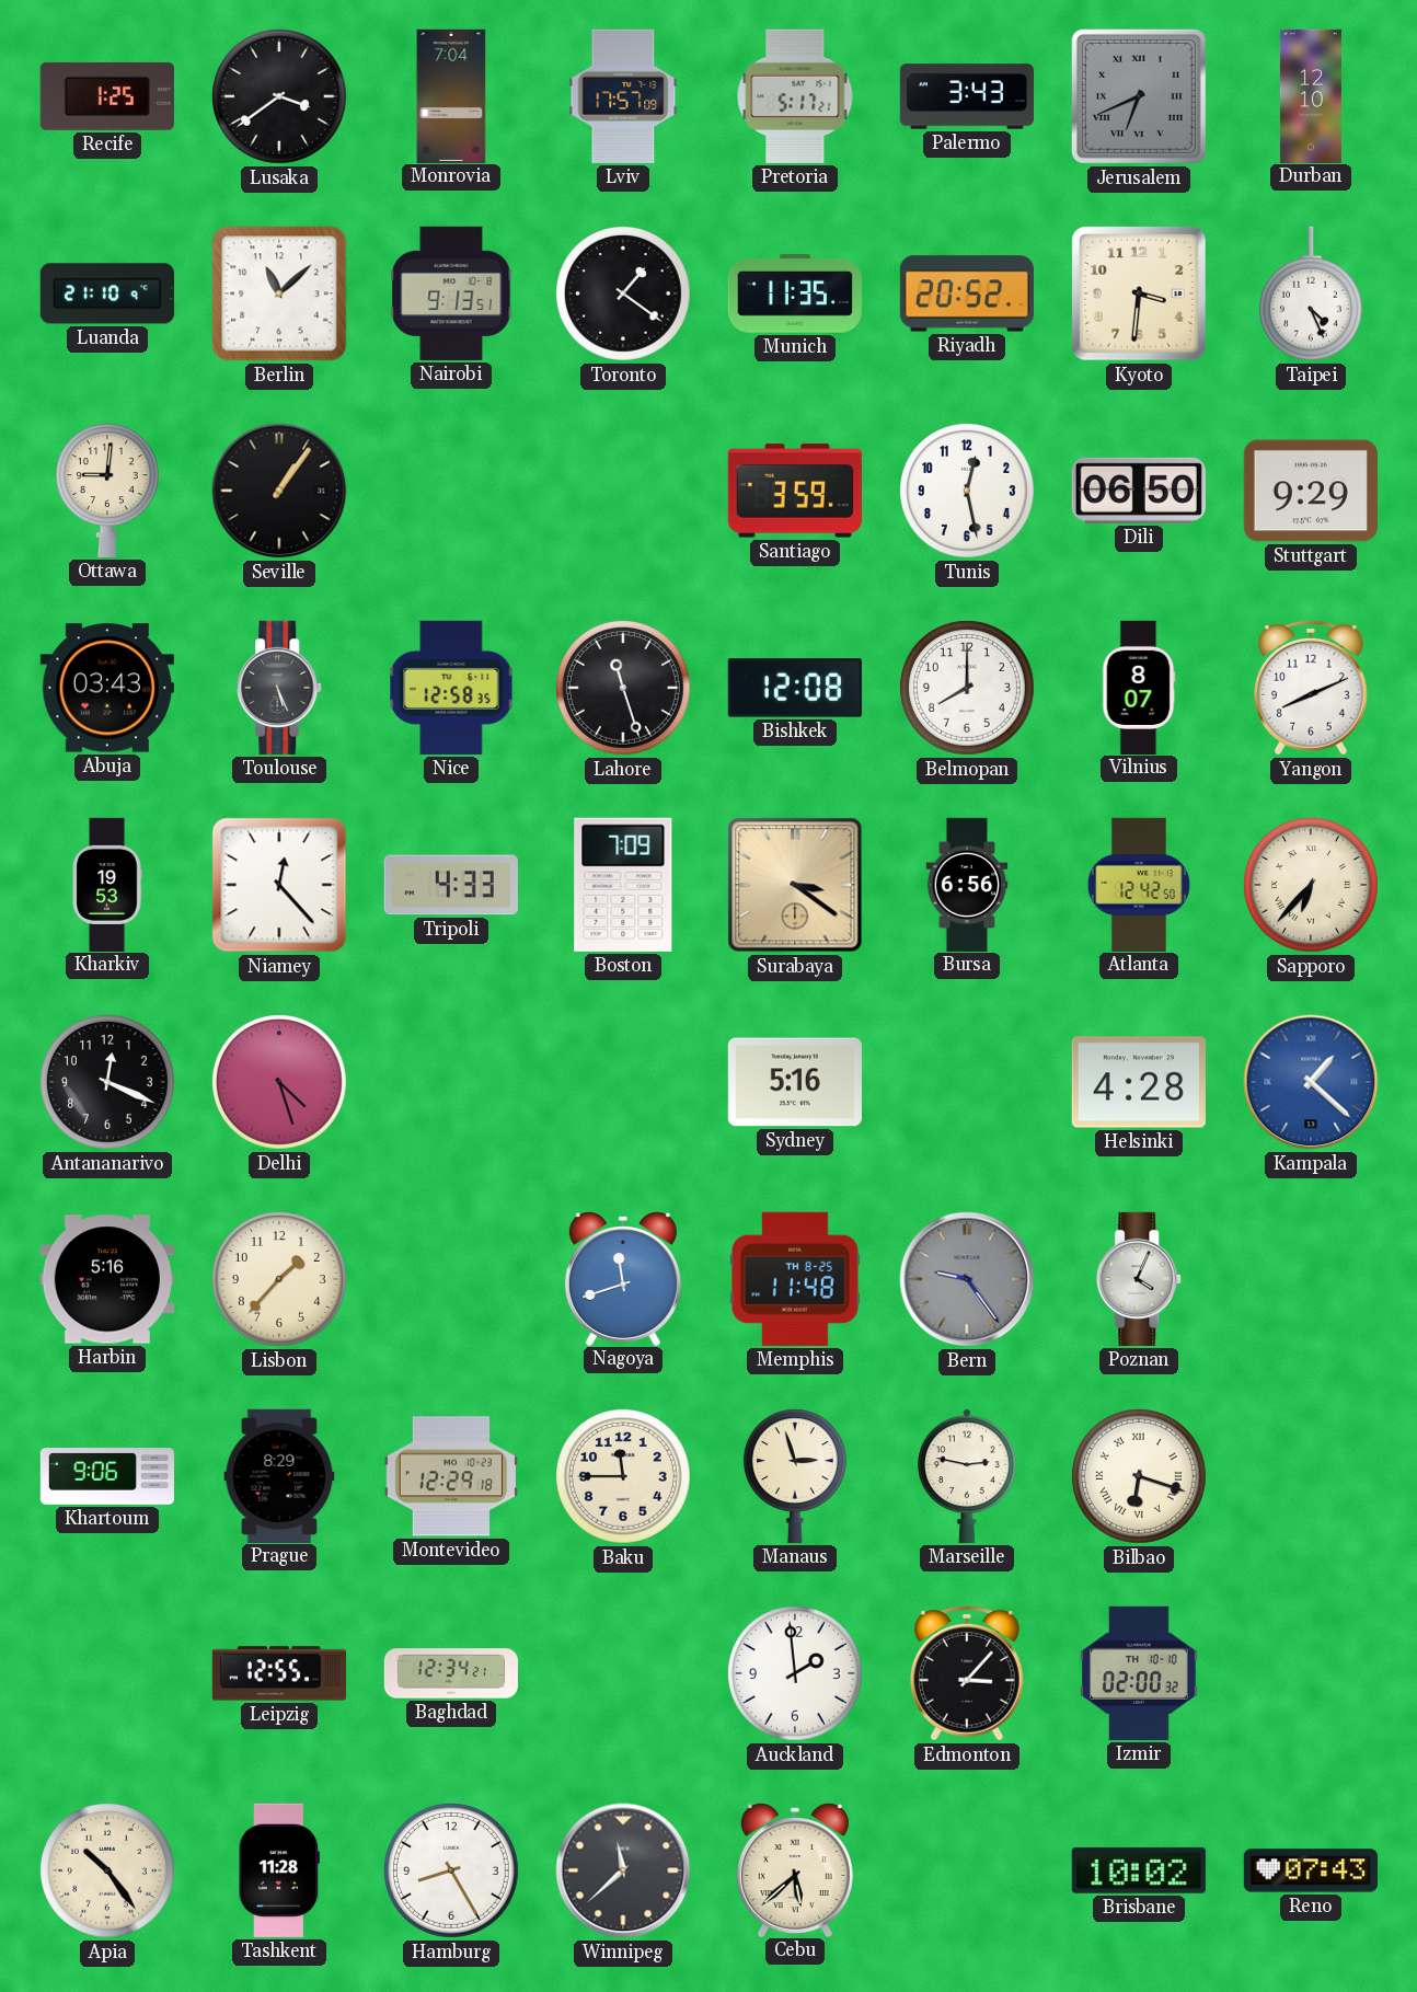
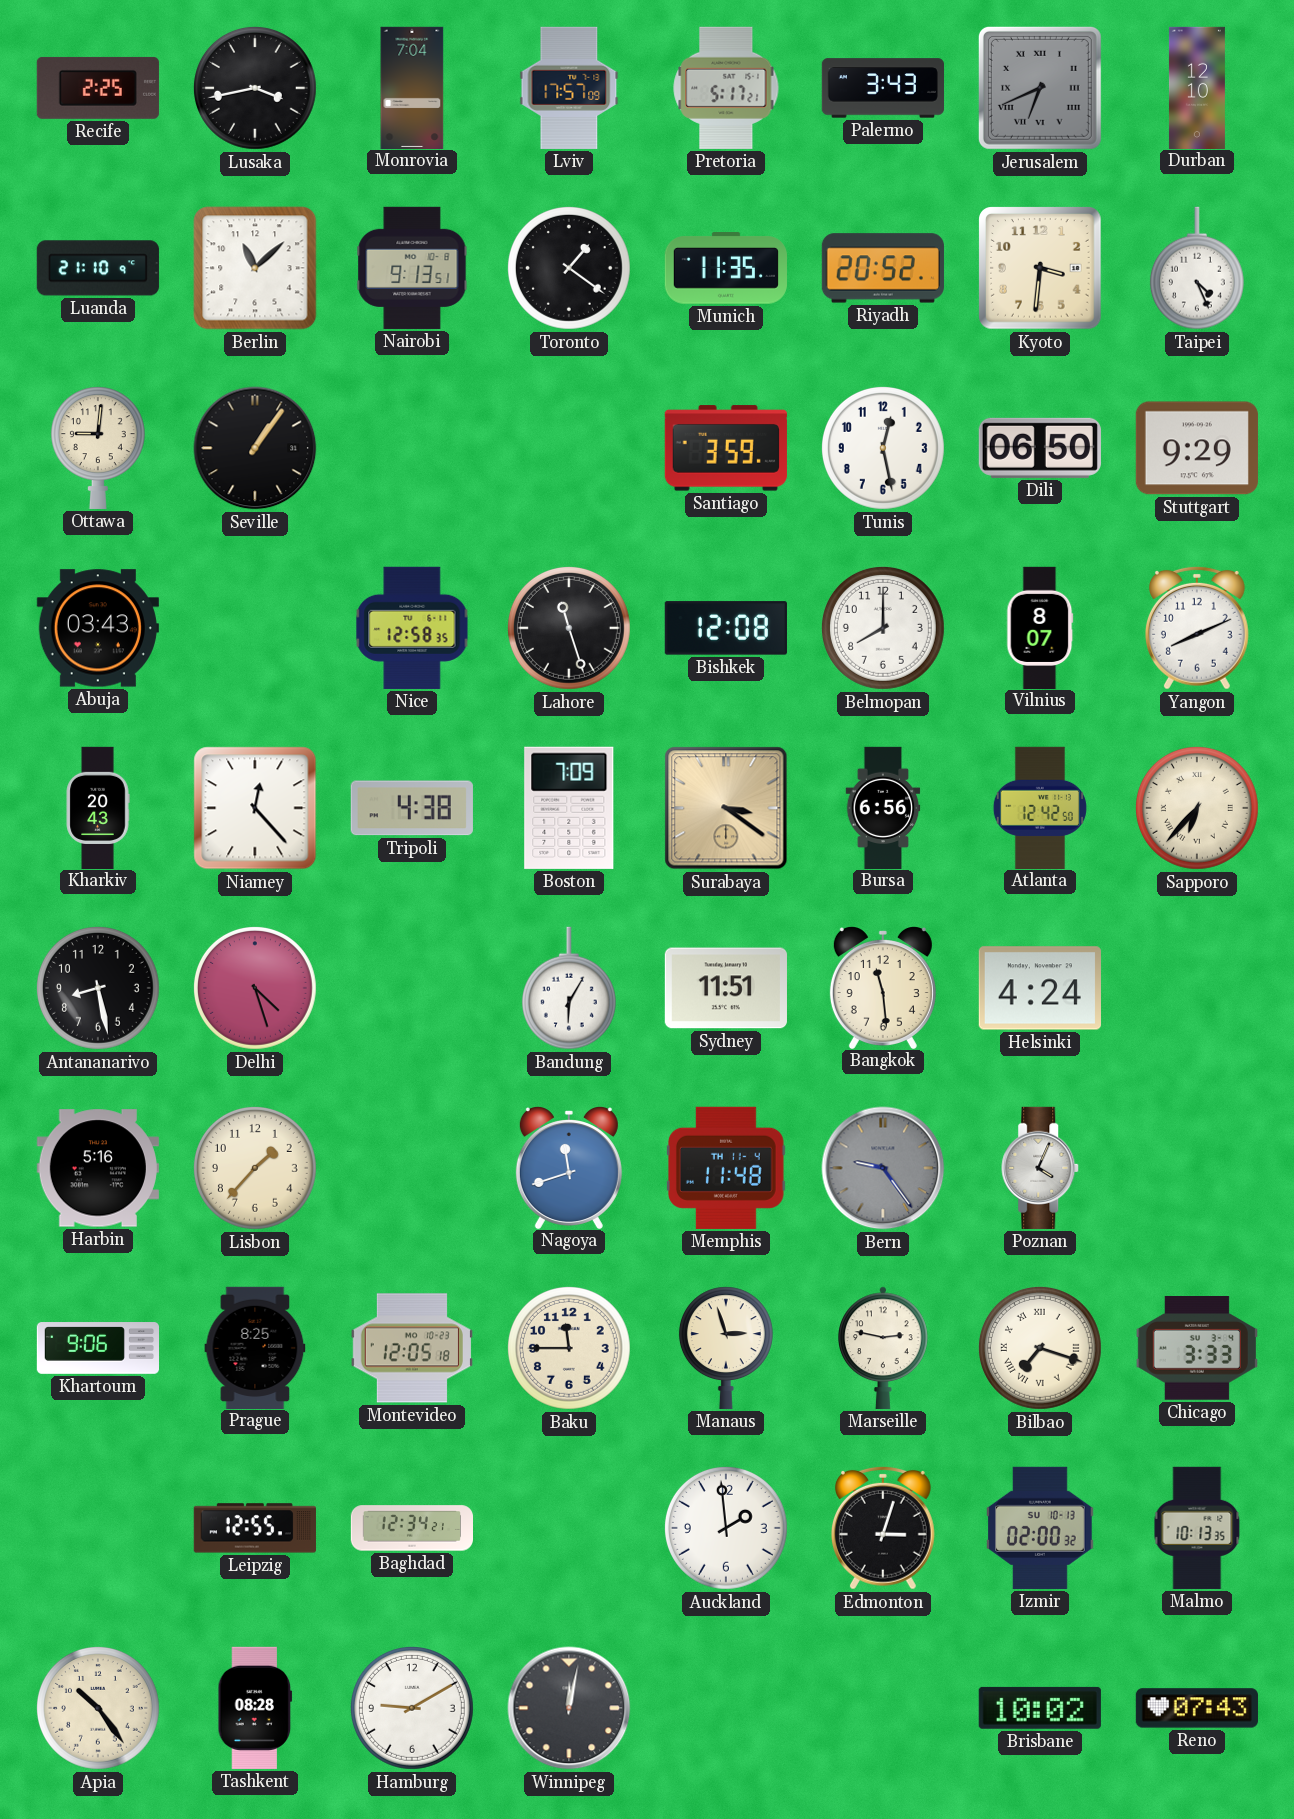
Recife: 1:25 -> 2:25 (98, 88)
Lusaka: 3:39 -> 3:43 (255, 88)
Toulouse: 5:26 -> none (280, 688)
Kharkiv: 19:53 -> 20:43 (98, 807)
Tripoli: 4:33 -> 4:38 (412, 808)
Antananarivo: 12:19 -> 8:28 (98, 988)
Bandung: none -> 6:05 (569, 988)
Sydney: 5:16 -> 11:51 (726, 988)
Bangkok: none -> 11:29 (883, 988)
Helsinki: 4:28 -> 4:24 (1040, 988)
Kampala: 1:22 -> none (1311, 1082)
Memphis date: TH 8-25 -> TH 11-4 (726, 1168)
Prague: 8:29 -> 8:25 (255, 1347)
Montevideo: 12:29 -> 12:05 (412, 1348)
Bilbao: 6:18 -> 7:18 (1040, 1348)
Chicago: none -> 3:33 (1197, 1349)
Edmonton: 3:07 -> 3:03 (883, 1528)
Izmir date: TH 10-10 -> SU 10-13 (1041, 1528)
Malmo: none -> 10:13 (1197, 1528)
Tashkent: 11:28 -> 08:28 (255, 1708)
Hamburg: 8:25 -> 9:10 (412, 1708)
Winnipeg: 11:38 -> 12:02 (569, 1708)
Cebu: 5:38 -> none (795, 1870)
